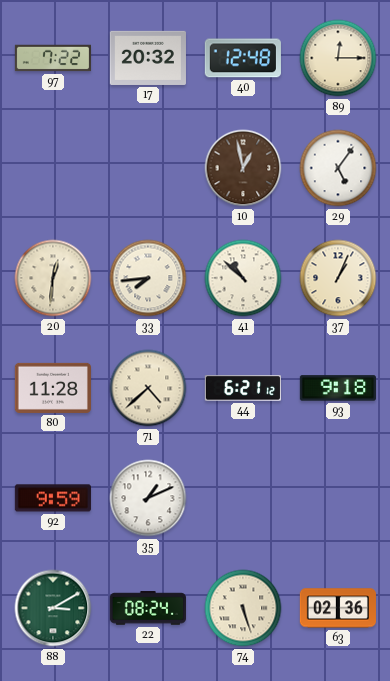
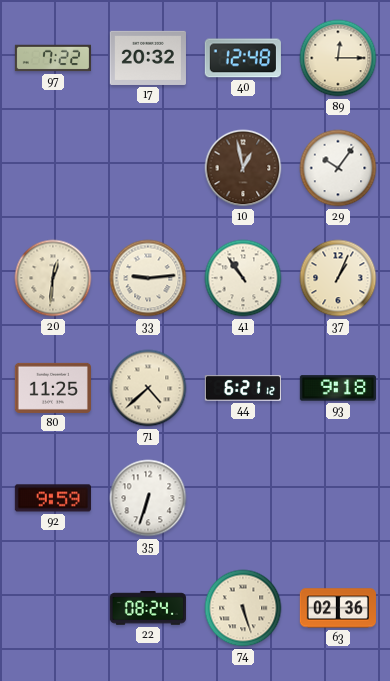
29: 5:06 -> 10:06 (338, 168)
33: 7:44 -> 9:14 (148, 278)
41: 10:52 -> 10:54 (243, 278)
80: 11:28 -> 11:25 (53, 388)
35: 1:11 -> 6:33 (148, 498)
88: 3:10 -> none (53, 608)
